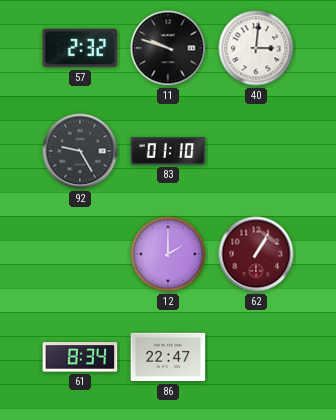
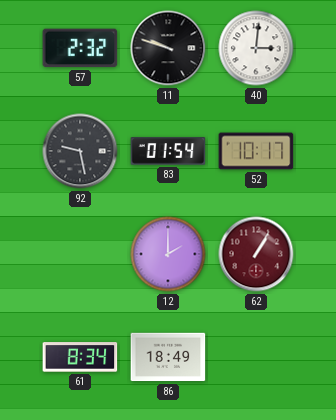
92: 9:25 -> 9:28 (80, 151)
83: 01:10 -> 01:54 (168, 151)
52: none -> 10:17 (256, 151)
86: 22:47 -> 18:49 (168, 357)
